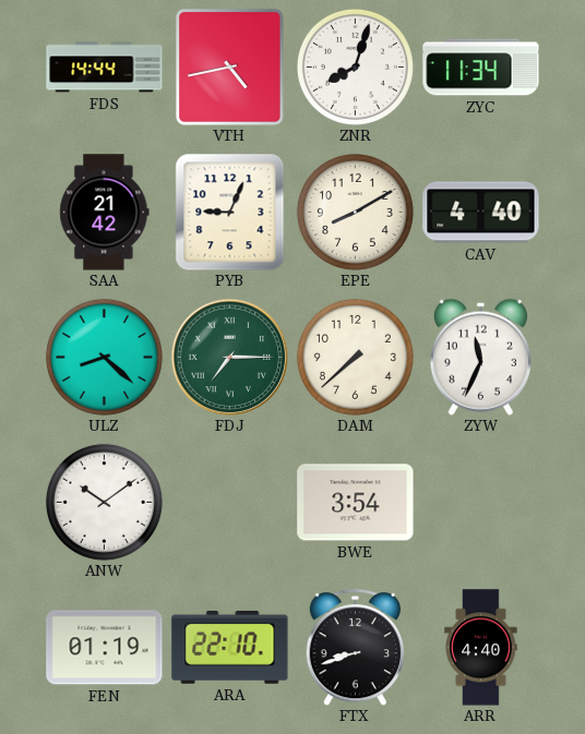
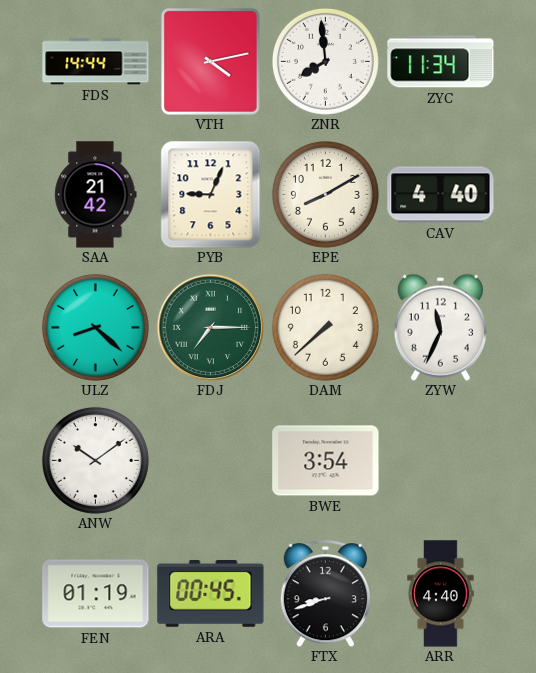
VTH: 4:43 -> 4:13 (210, 61)
ZNR: 8:03 -> 7:59 (325, 61)
ARA: 22:10 -> 00:45 (211, 593)
